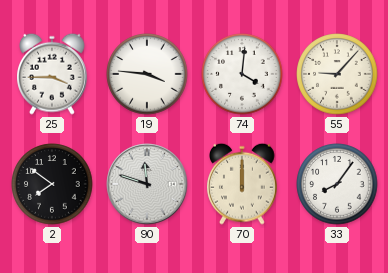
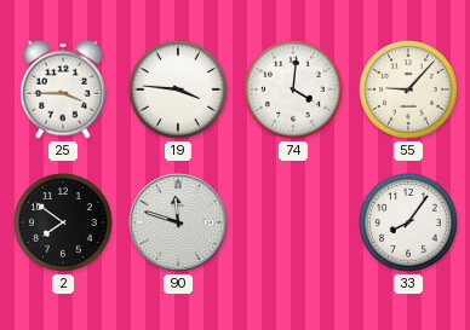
70: 12:00 -> none (243, 184)
